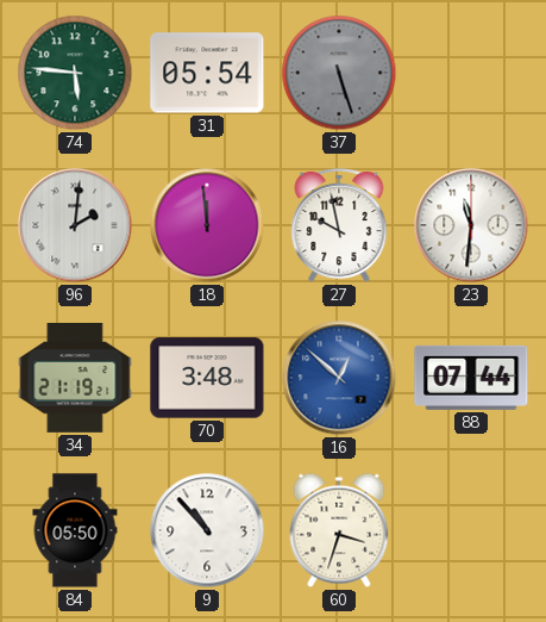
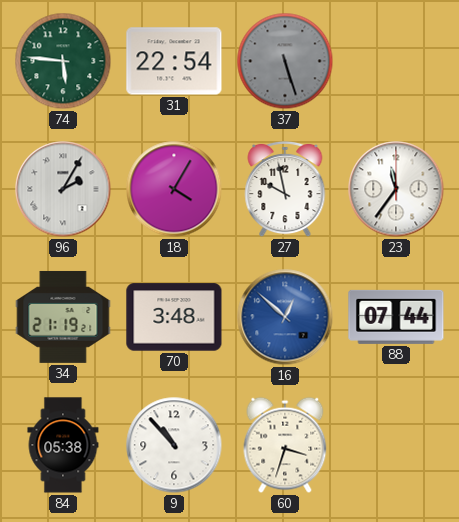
31: 05:54 -> 22:54 (174, 61)
96: 2:01 -> 2:05 (63, 189)
18: 11:59 -> 4:05 (174, 189)
23: 11:31 -> 11:36 (396, 189)
84: 05:50 -> 05:38 (63, 445)
